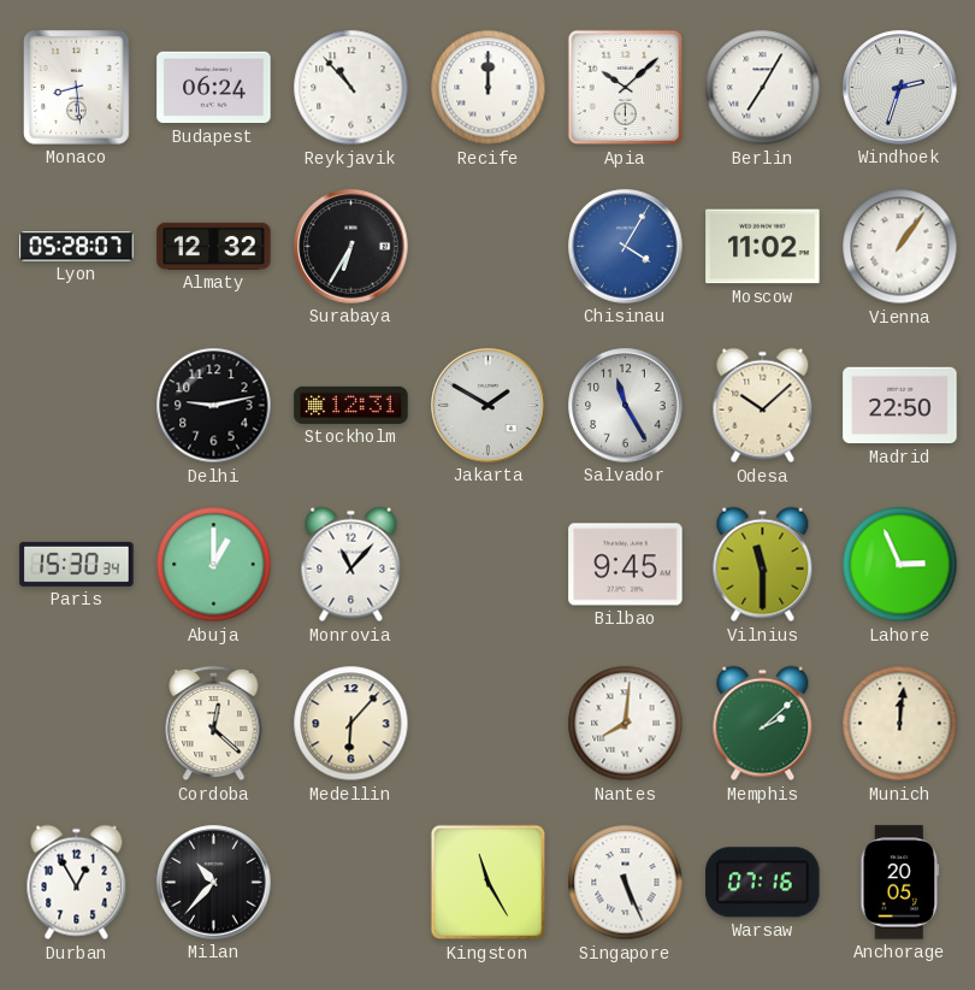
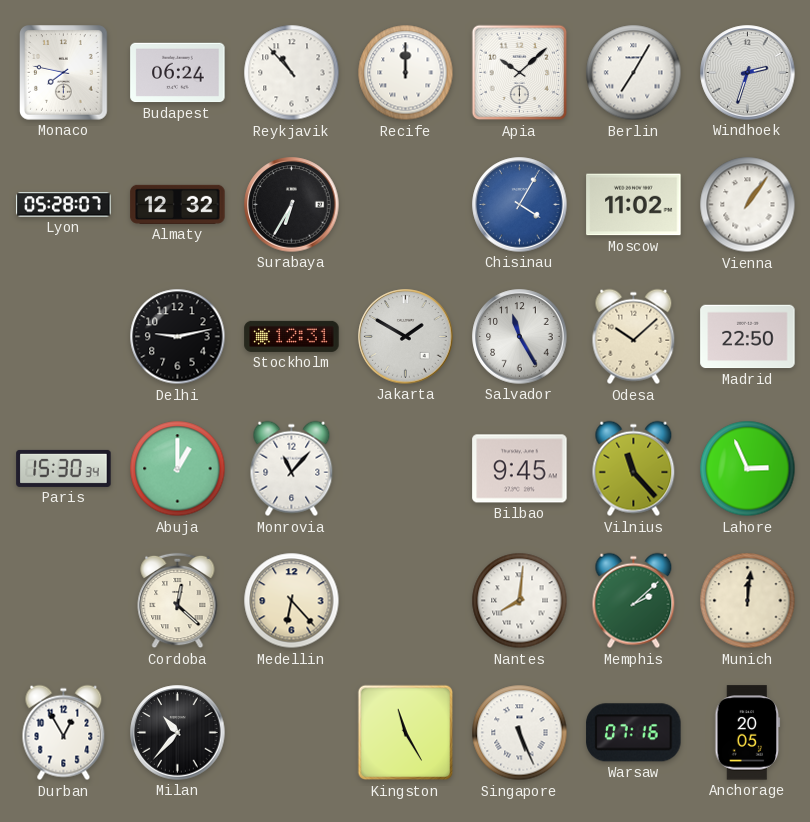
Monaco: 8:29 -> 7:47 (64, 73)
Vilnius: 11:30 -> 11:23 (634, 469)
Medellin: 6:07 -> 6:23 (292, 601)
